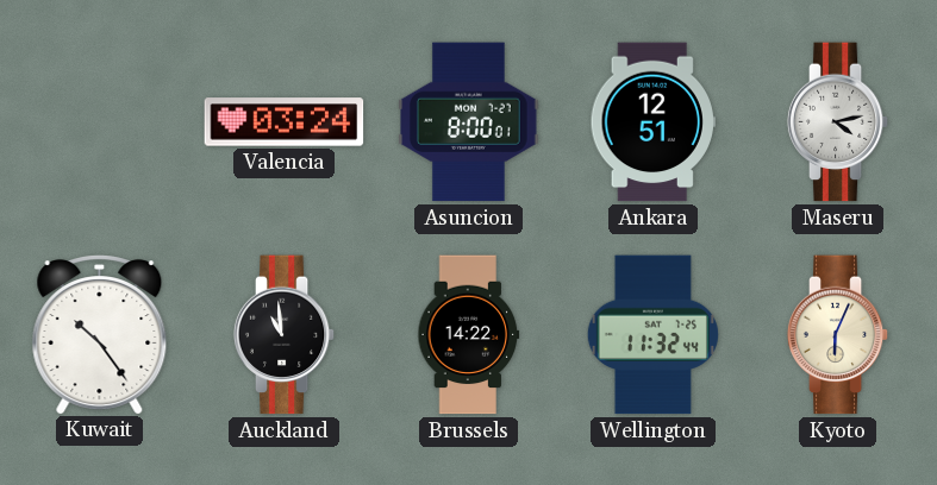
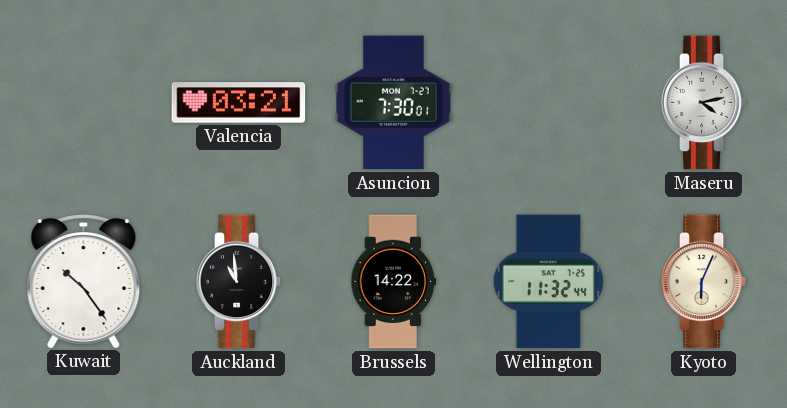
Valencia: 03:24 -> 03:21 (239, 103)
Asuncion: 8:00 -> 7:30 (394, 103)
Ankara: 12:51 -> none (652, 122)
